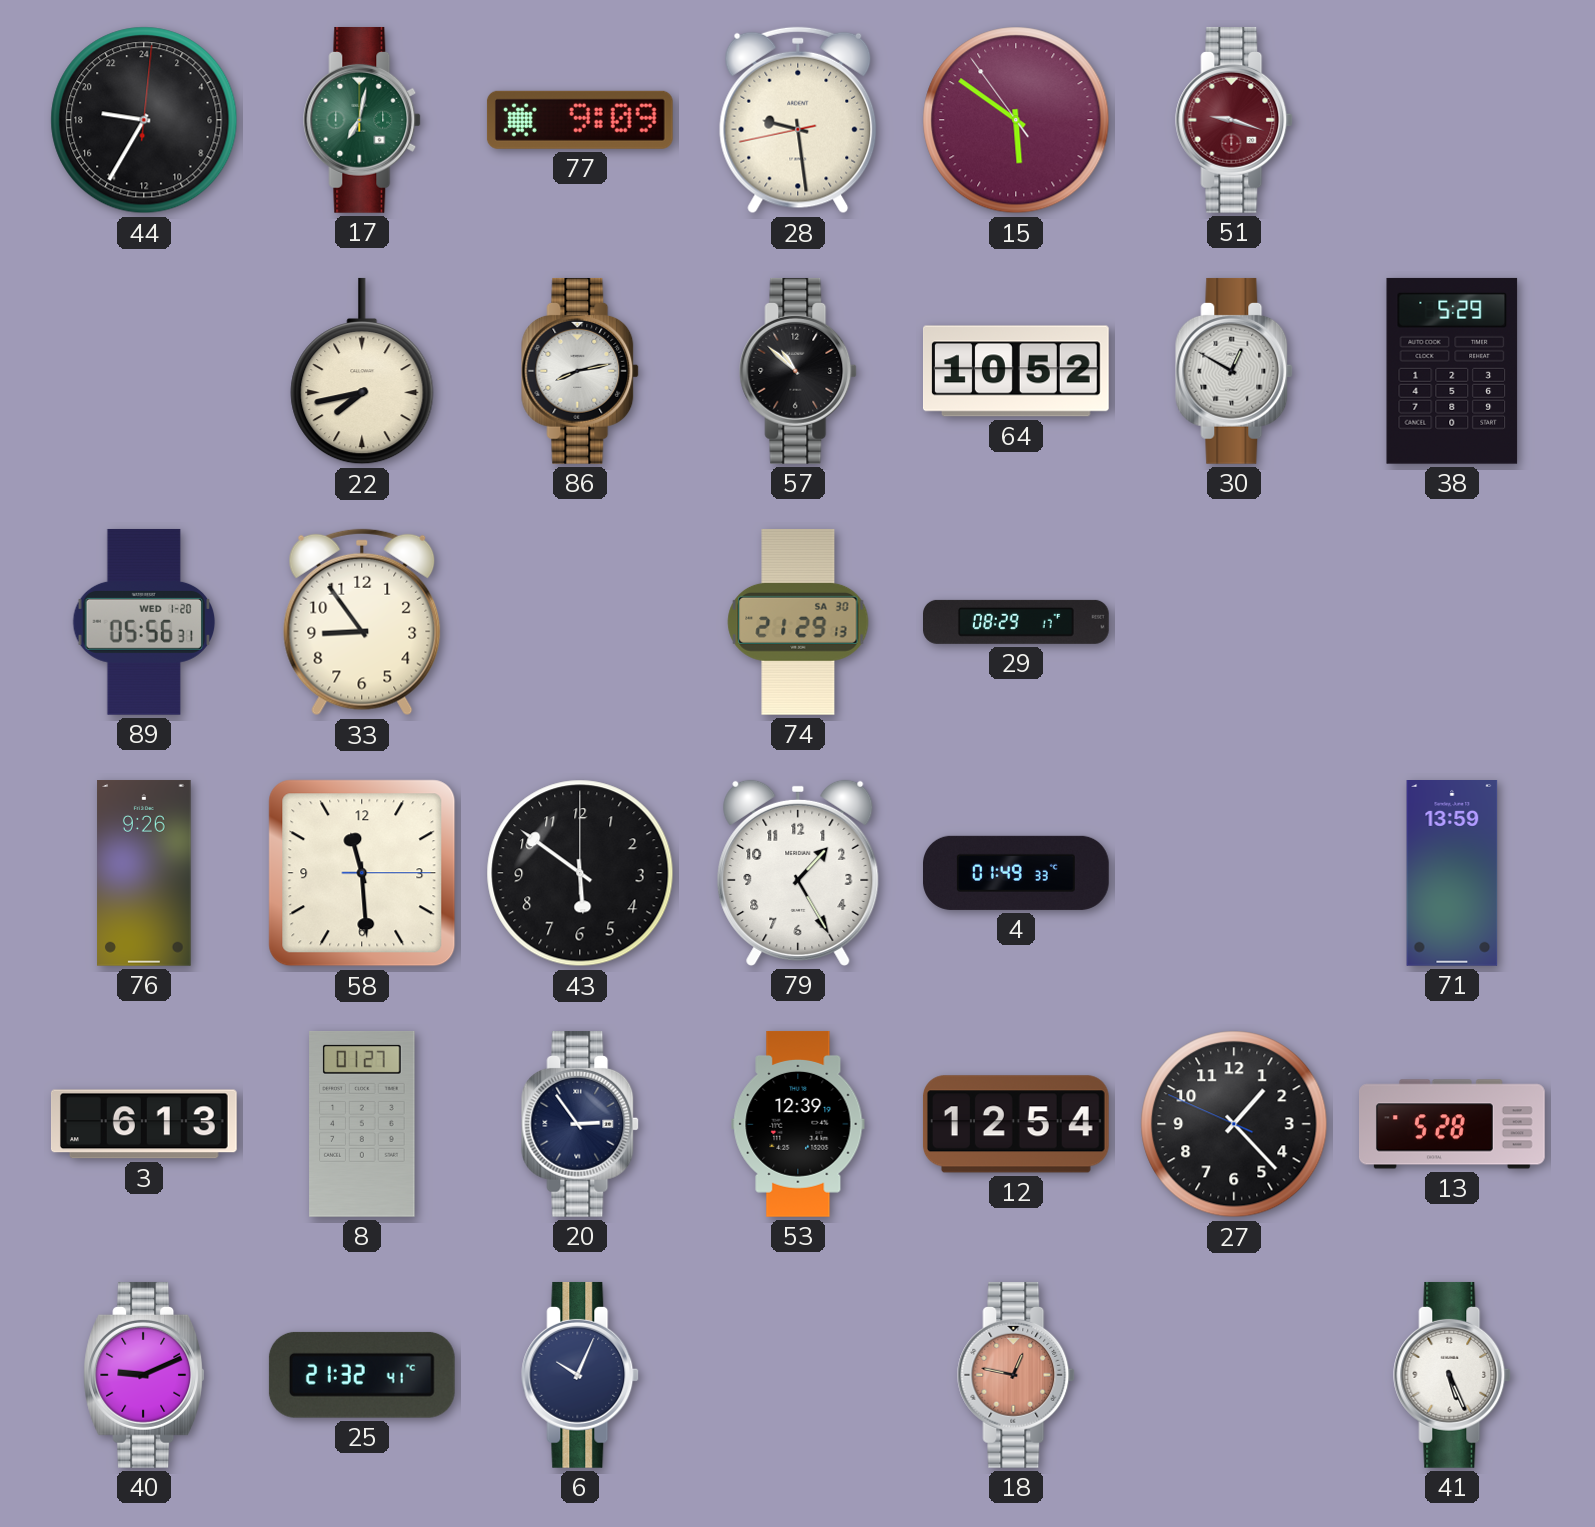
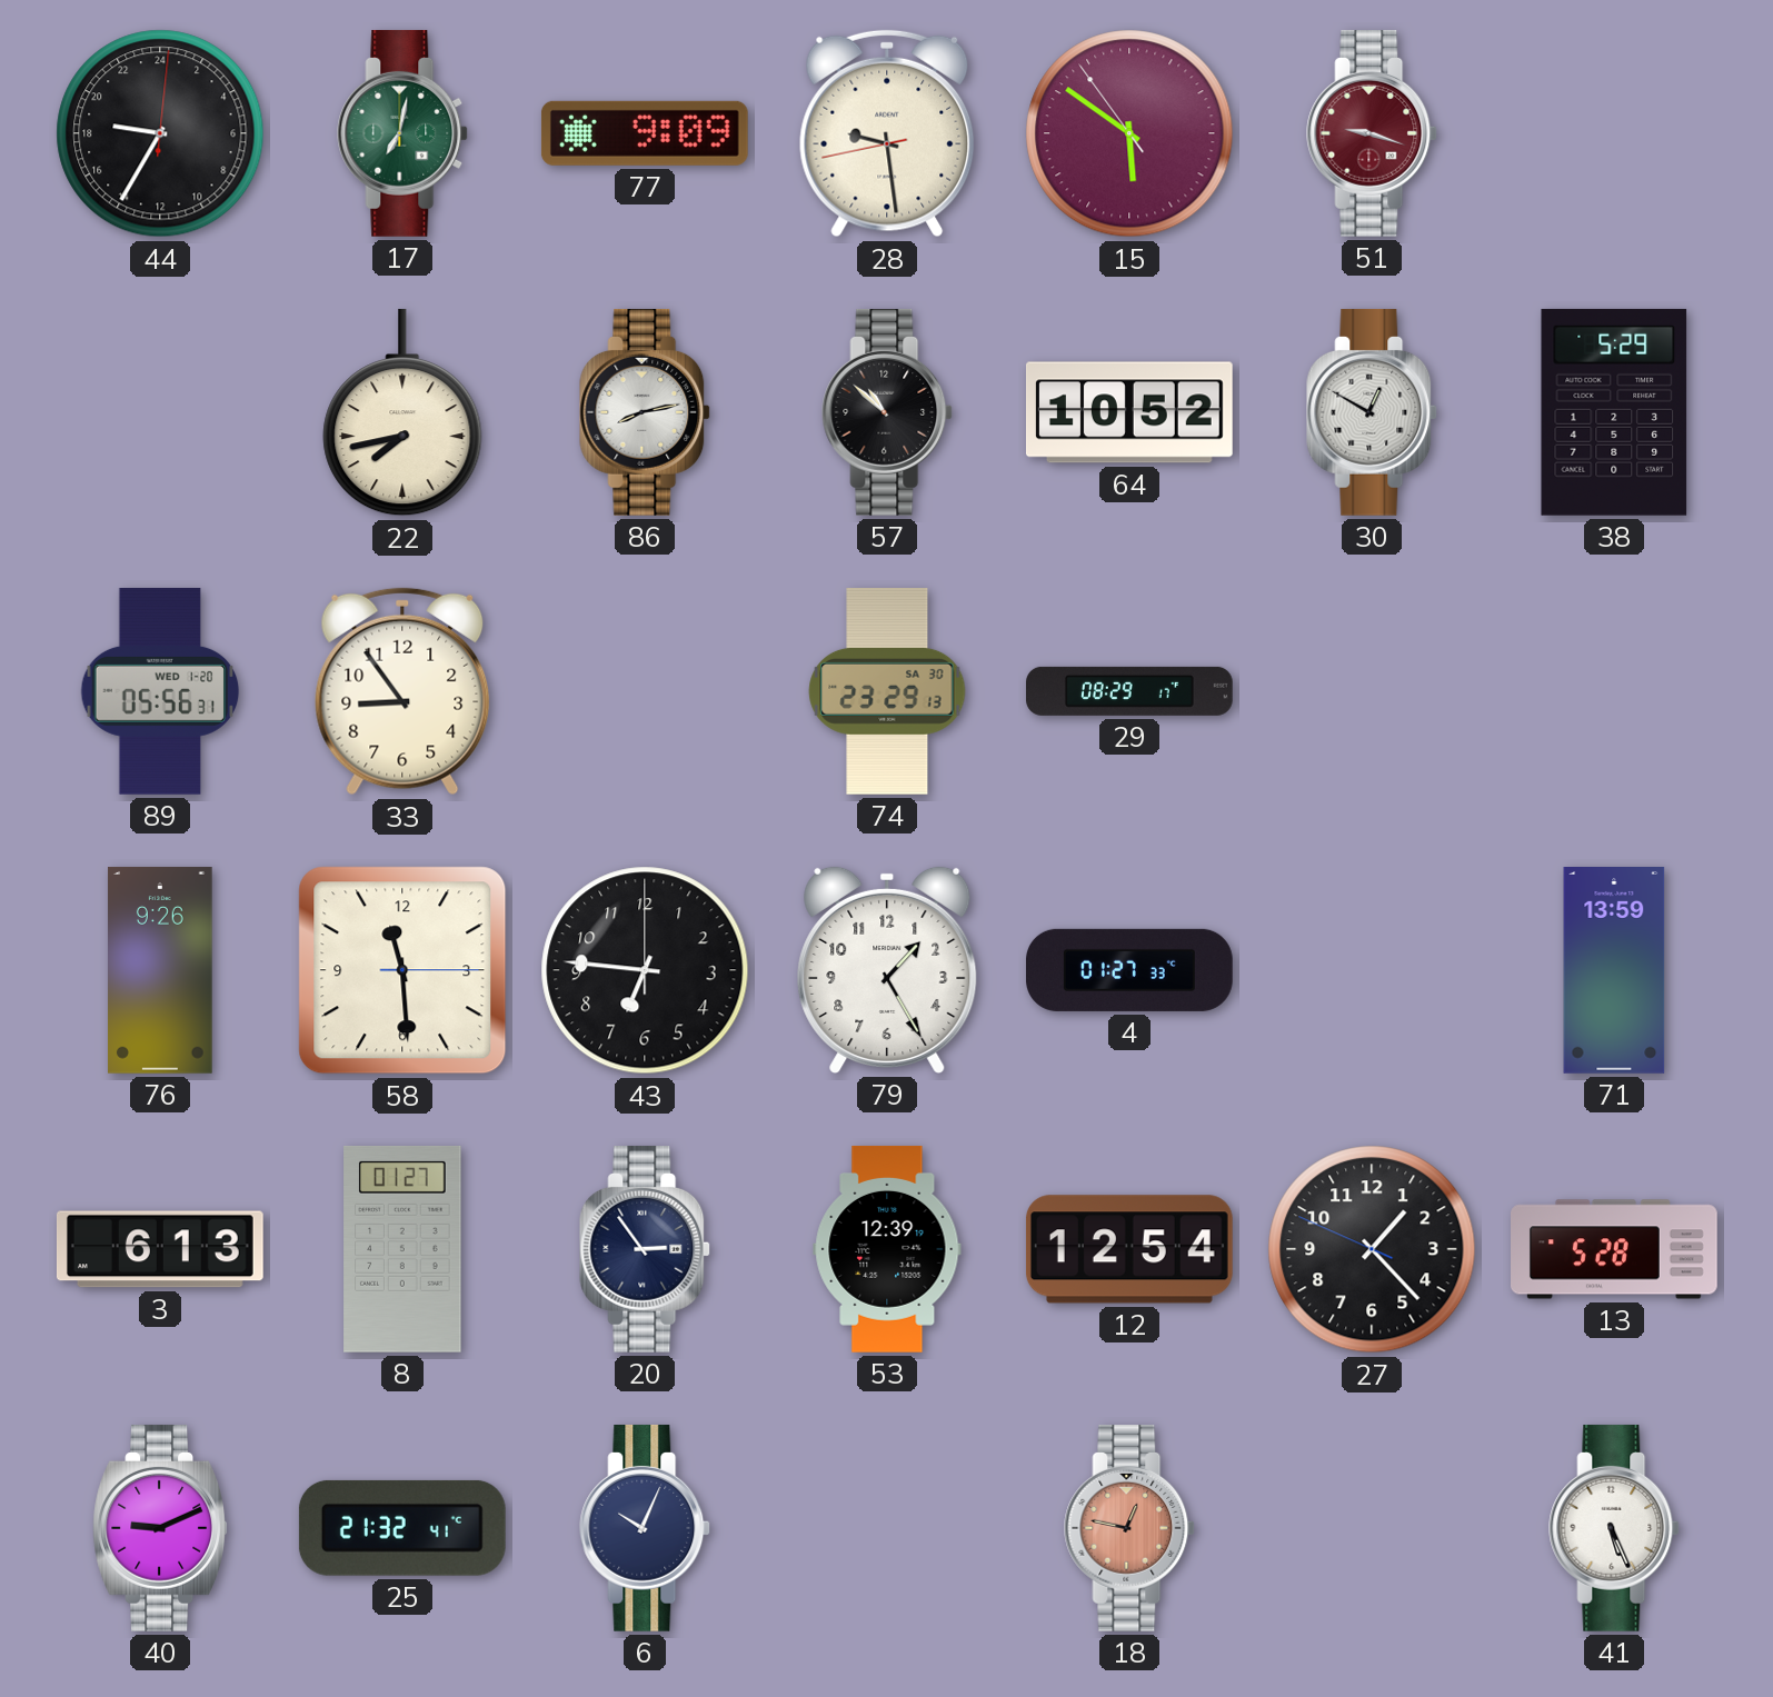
74: 21:29 -> 23:29 (887, 691)
43: 5:51 -> 6:46 (645, 970)
4: 01:49 -> 01:27 (1130, 970)
